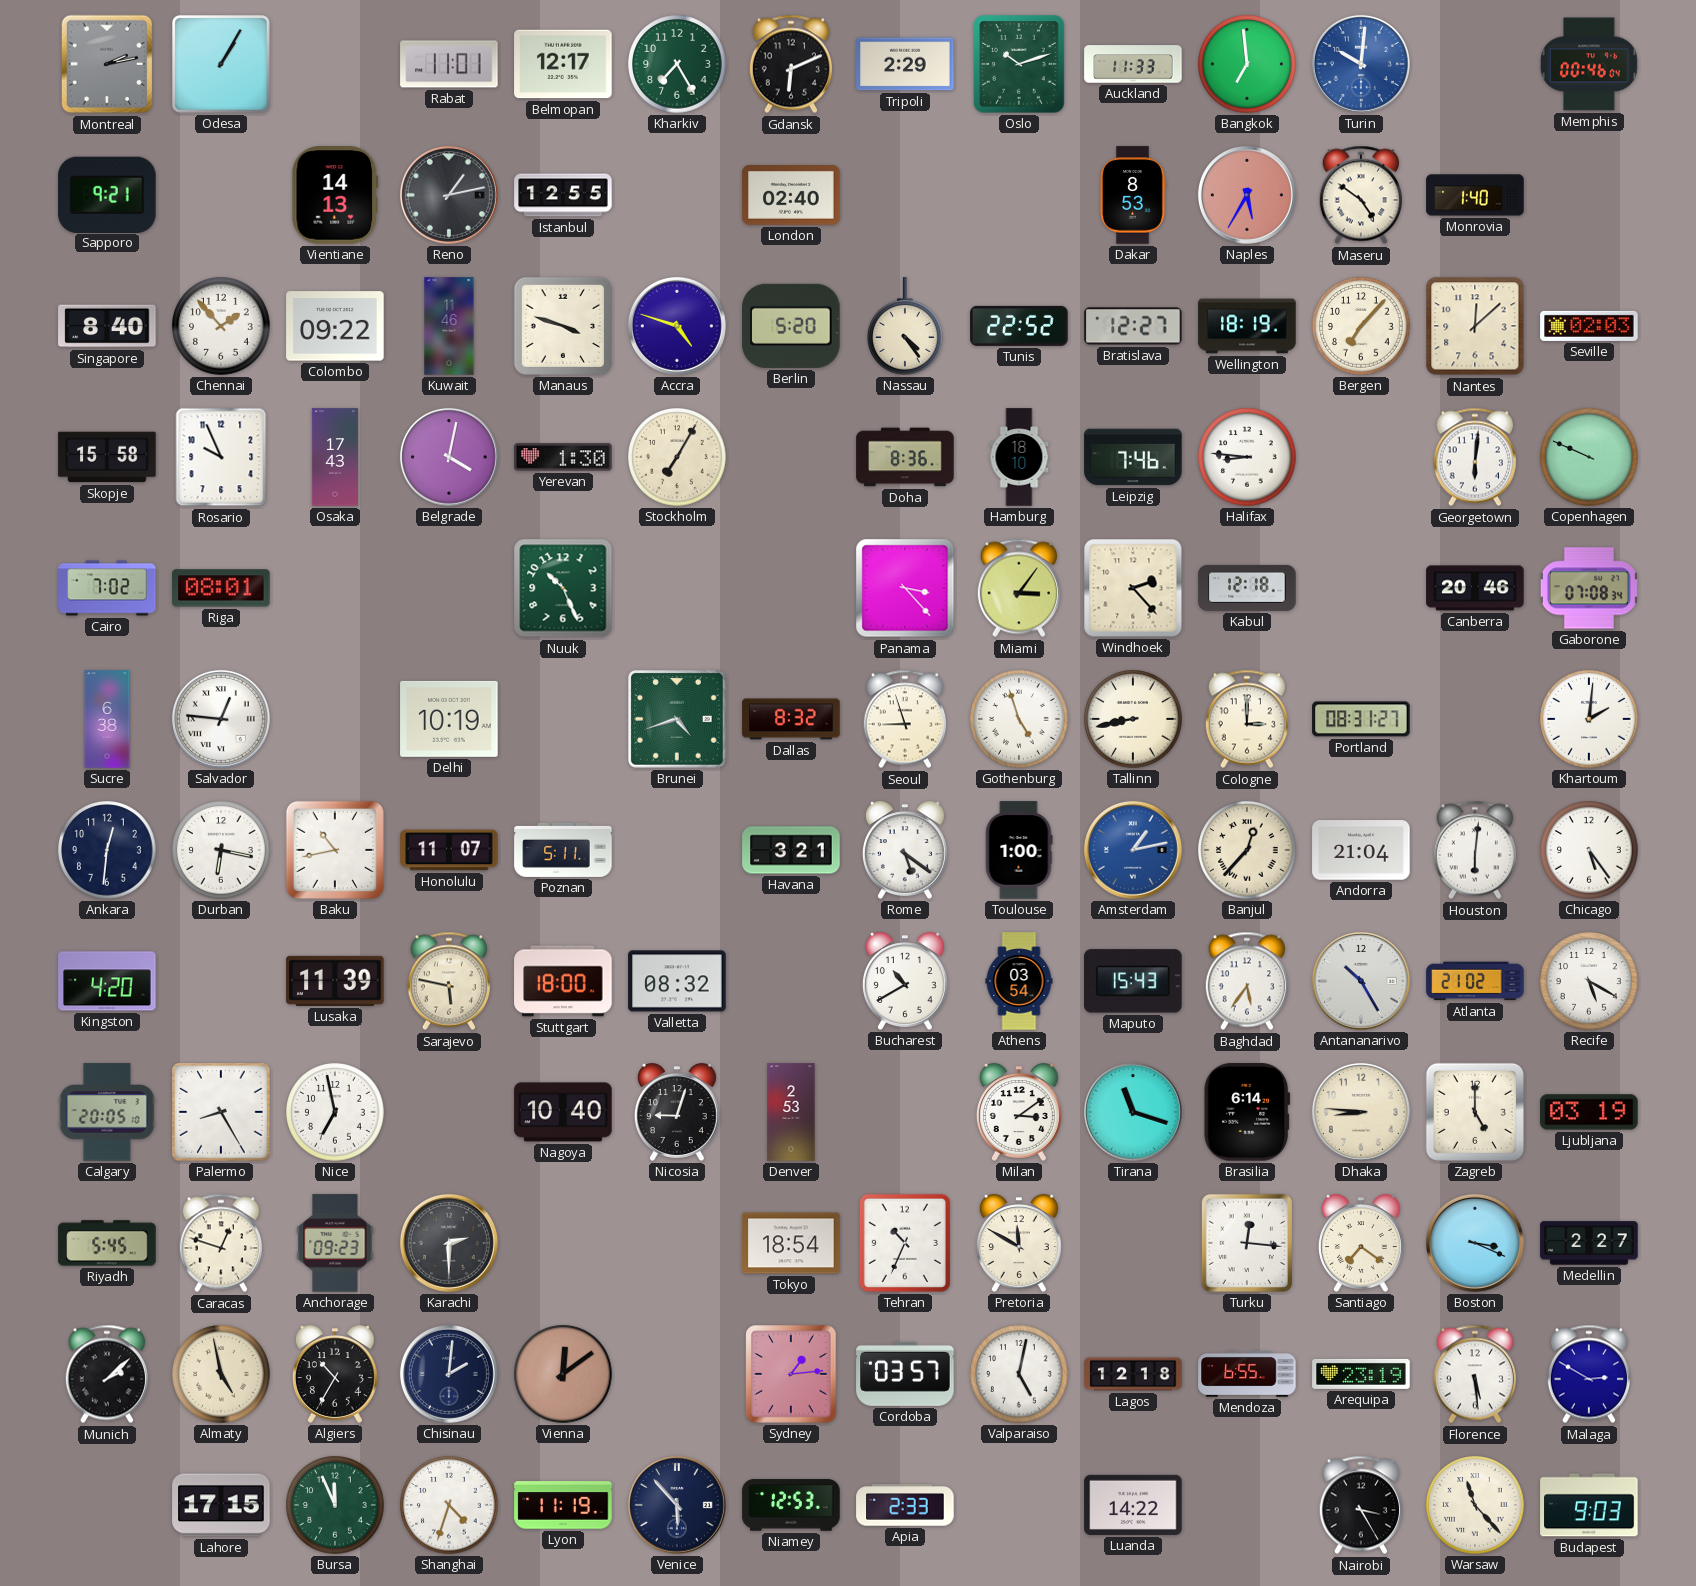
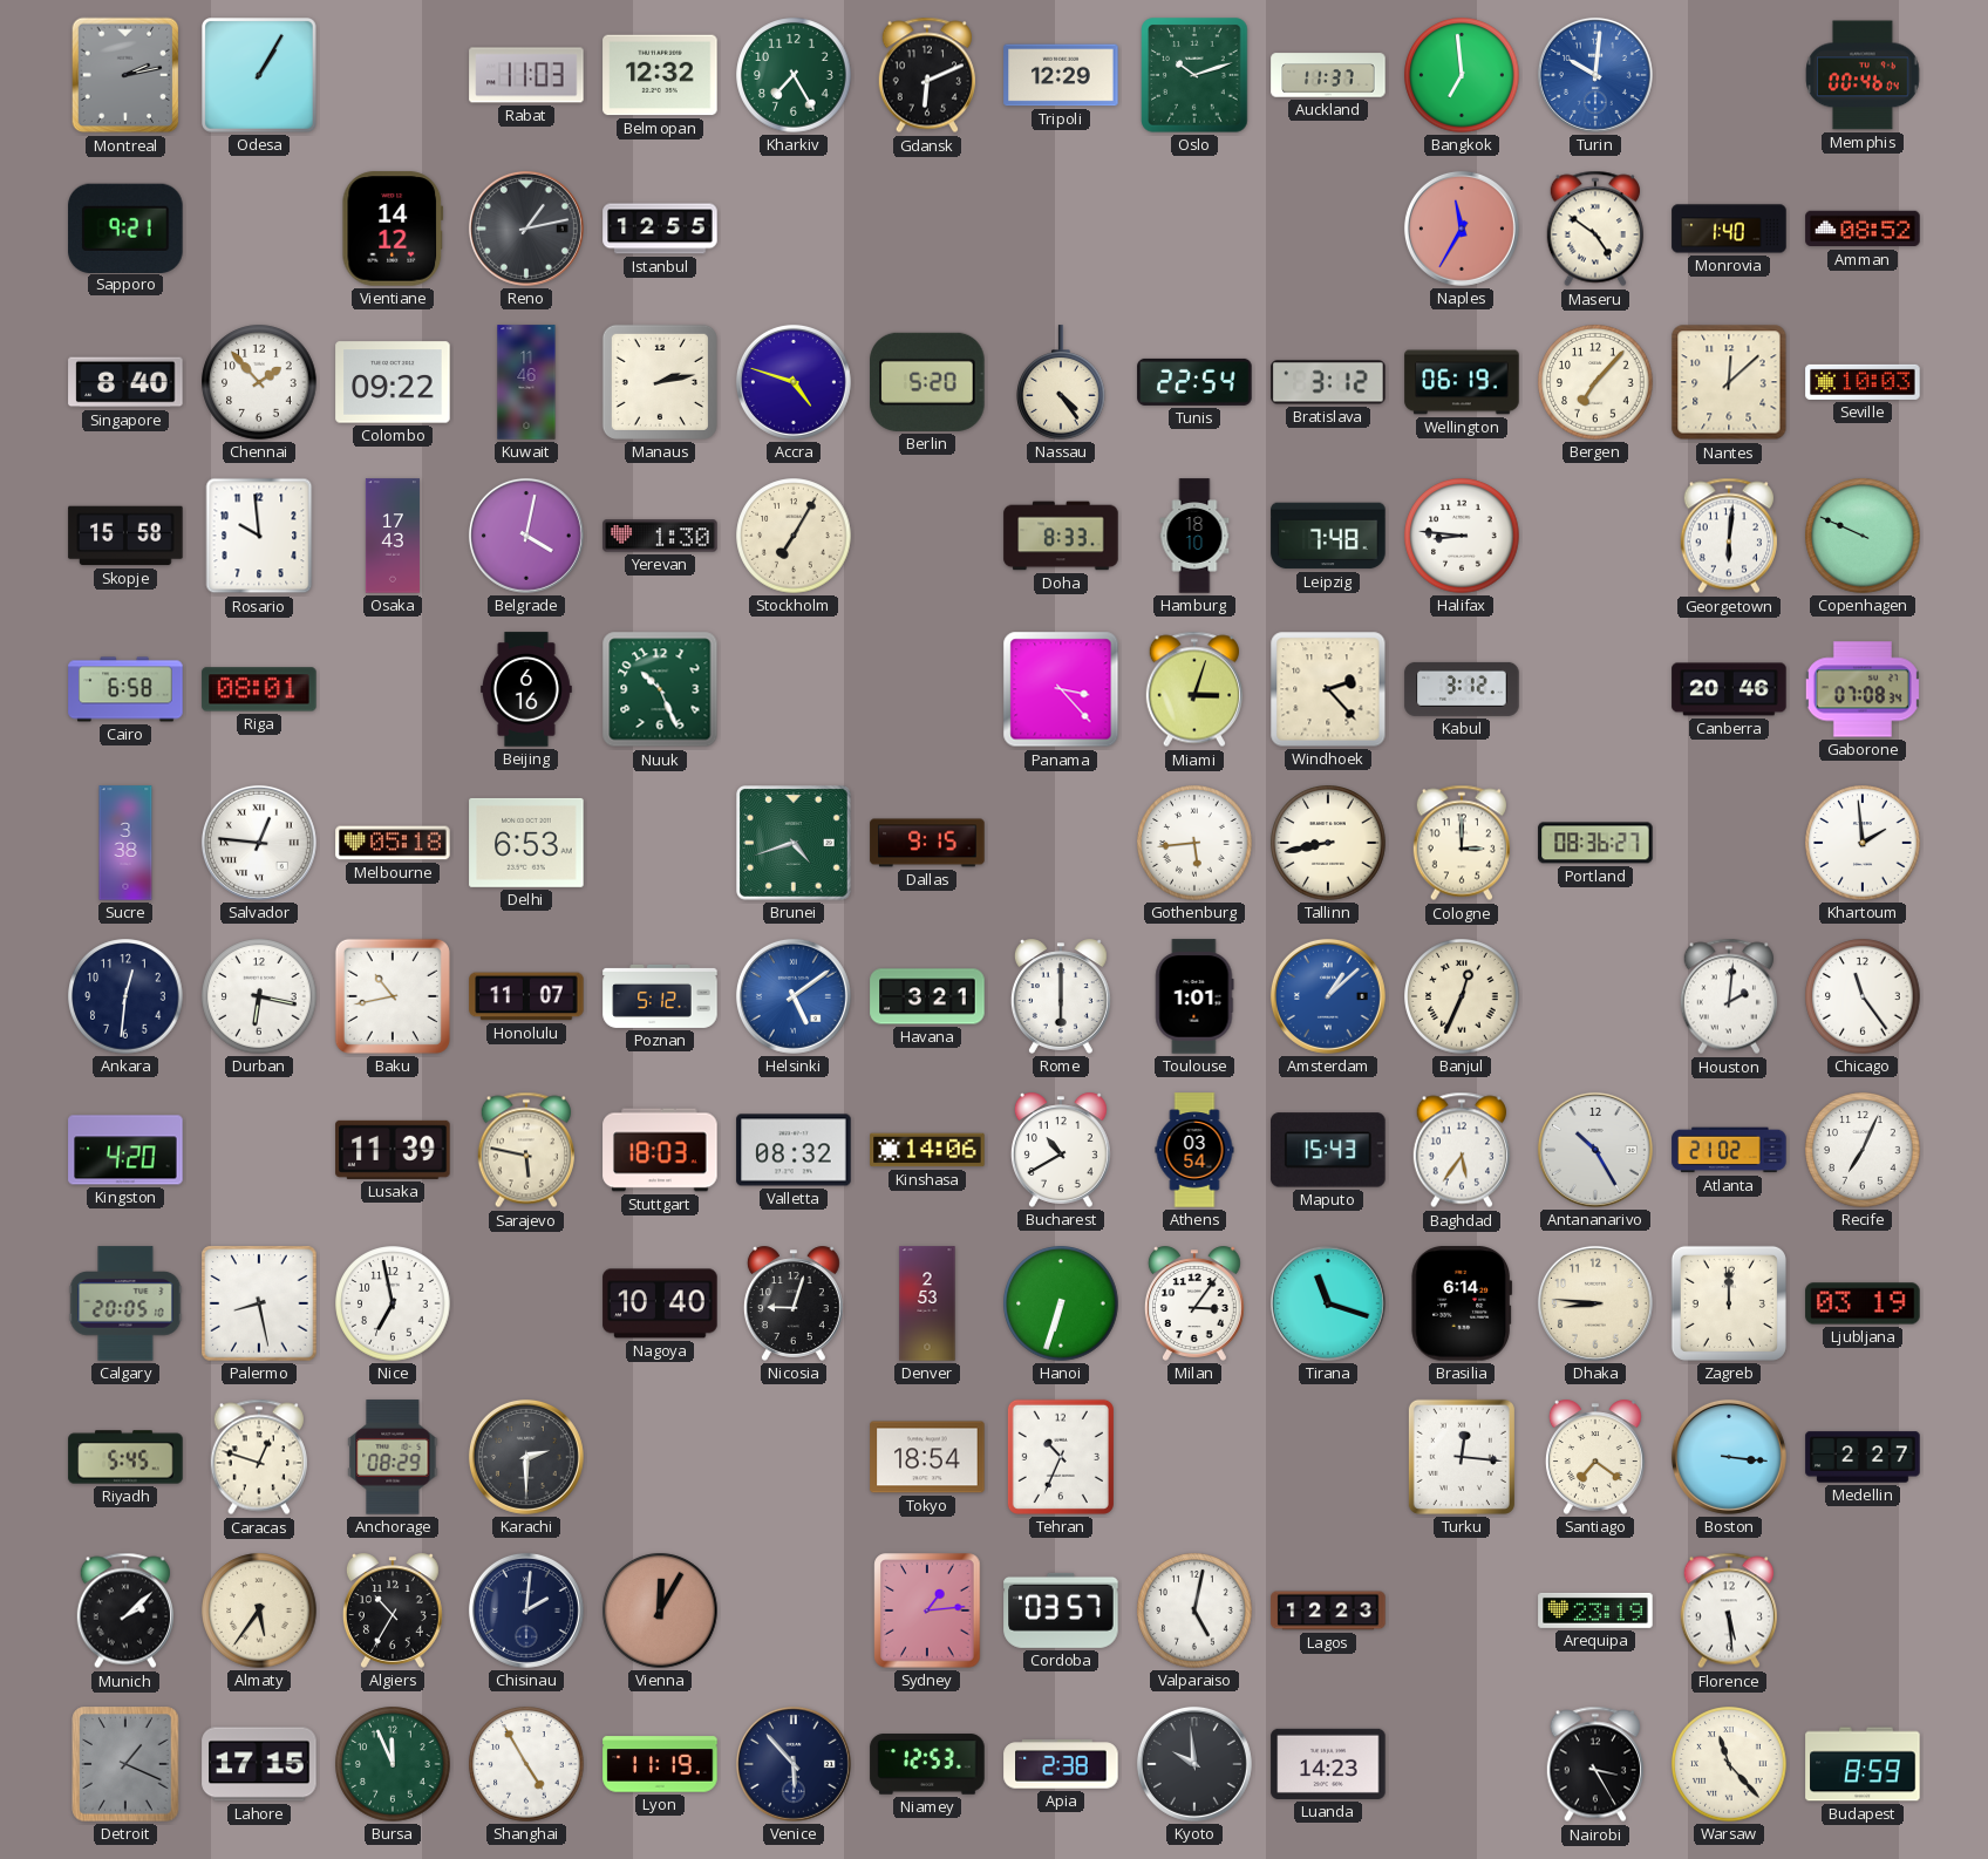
Rabat: 11:01 -> 11:03 (526, 75)
Belmopan: 12:17 -> 12:32 (660, 75)
Tripoli: 2:29 -> 12:29 (1061, 75)
Auckland: 11:33 -> 11:37 (1328, 75)
Vientiane: 14:13 -> 14:12 (393, 229)
London: 02:40 -> none (791, 196)
Dakar: 8:53 -> none (1133, 195)
Naples: 5:35 -> 11:35 (1462, 229)
Amman: none -> 08:52 (1863, 229)
Manaus: 3:48 -> 2:13 (660, 382)
Tunis: 22:52 -> 22:54 (1194, 382)
Bratislava: 12:27 -> 3:12 (1328, 382)
Wellington: 18:19 -> 06:19 (1462, 382)
Seville: 02:03 -> 10:03 (1863, 382)
Rosario: 9:56 -> 9:59 (259, 536)
Doha: 8:36 -> 8:33 (1061, 536)
Leipzig: 7:46 -> 7:48 (1328, 536)
Cairo: 7:02 -> 6:58 (125, 689)
Beijing: none -> 6:16 (527, 689)
Miami: 3:06 -> 3:03 (1194, 689)
Kabul: 12:18 -> 3:12 (1462, 689)
Sucre: 6:38 -> 3:38 (125, 843)
Melbourne: none -> 05:18 (393, 843)
Delhi: 10:19 -> 6:53 (526, 843)
Dallas: 8:32 -> 9:15 (927, 843)
Seoul: 8:57 -> none (905, 719)
Gothenburg: 4:57 -> 5:44 (1194, 843)
Portland: 08:31 -> 08:36 (1595, 843)
Khartoum: 2:01 -> 1:59 (1863, 843)
Poznan: 5:11 -> 5:12 (660, 996)
Helsinki: none -> 5:09 (794, 996)
Rome: 5:21 -> 6:00 (1061, 996)
Toulouse: 1:00 -> 1:01 (1194, 996)
Amsterdam: 1:13 -> 1:08 (1328, 996)
Banjul: 12:37 -> 12:34 (1462, 996)
Andorra: 21:04 -> none (1361, 850)
Houston: 6:01 -> 2:01 (1729, 996)
Chicago: 5:24 -> 11:24 (1863, 996)
Stuttgart: 18:00 -> 18:03 (660, 1150)
Kinshasa: none -> 14:06 (927, 1150)
Recife: 5:20 -> 7:04 (1863, 1150)
Palermo: 8:25 -> 8:28 (259, 1303)
Hanoi: none -> 6:33 (1061, 1303)
Milan: 3:09 -> 3:06 (1194, 1303)
Zagreb: 5:00 -> 12:00 (1729, 1303)
Anchorage: 09:23 -> 08:29 (393, 1457)
Pretoria: 11:50 -> none (1019, 1243)
Boston: 3:19 -> 3:16 (1729, 1457)
Almaty: 4:58 -> 5:36 (259, 1611)
Vienna: 12:09 -> 12:05 (660, 1611)
Lagos: 12:18 -> 12:23 (1328, 1611)
Mendoza: 6:55 -> none (1247, 1374)
Malaga: 2:50 -> none (1589, 1374)
Detroit: none -> 1:19 (125, 1764)
Shanghai: 4:33 -> 4:55 (526, 1764)
Apia: 2:33 -> 2:38 (1061, 1764)
Kyoto: none -> 9:59 (1194, 1764)
Luanda: 14:22 -> 14:23 (1328, 1764)
Budapest: 9:03 -> 8:59 (1863, 1764)
